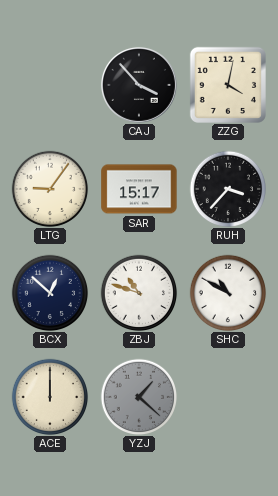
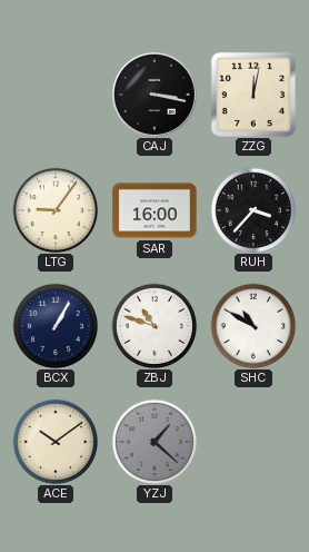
CAJ: 3:53 -> 3:17 (154, 95)
ZZG: 4:02 -> 12:02 (253, 95)
SAR: 15:17 -> 16:00 (154, 210)
BCX: 12:52 -> 1:05 (56, 326)
ACE: 12:00 -> 10:09 (56, 442)
